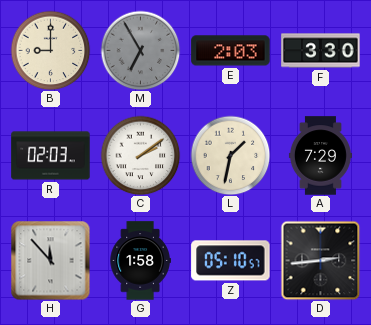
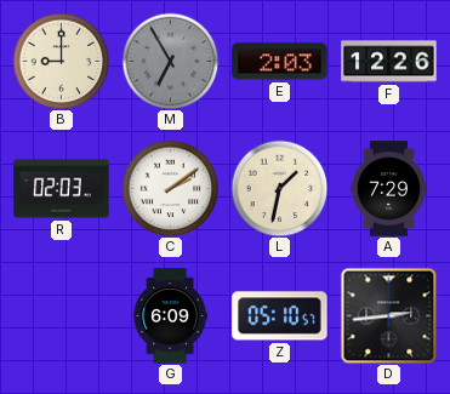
F: 3:30 -> 12:26 (389, 62)
H: 11:53 -> none (50, 260)
G: 1:58 -> 6:09 (170, 316)
